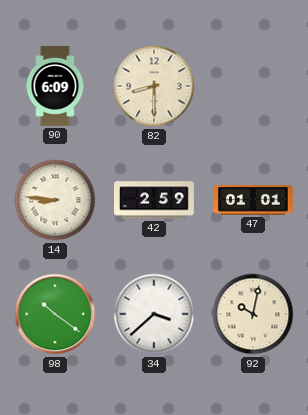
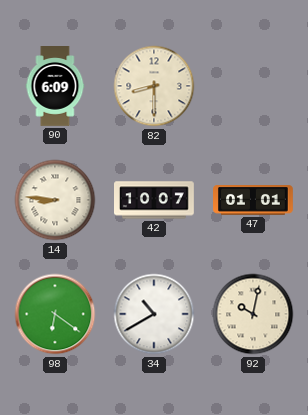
42: 2:59 -> 10:07 (155, 200)
98: 10:21 -> 6:21 (55, 314)
34: 3:38 -> 10:40 (154, 314)
